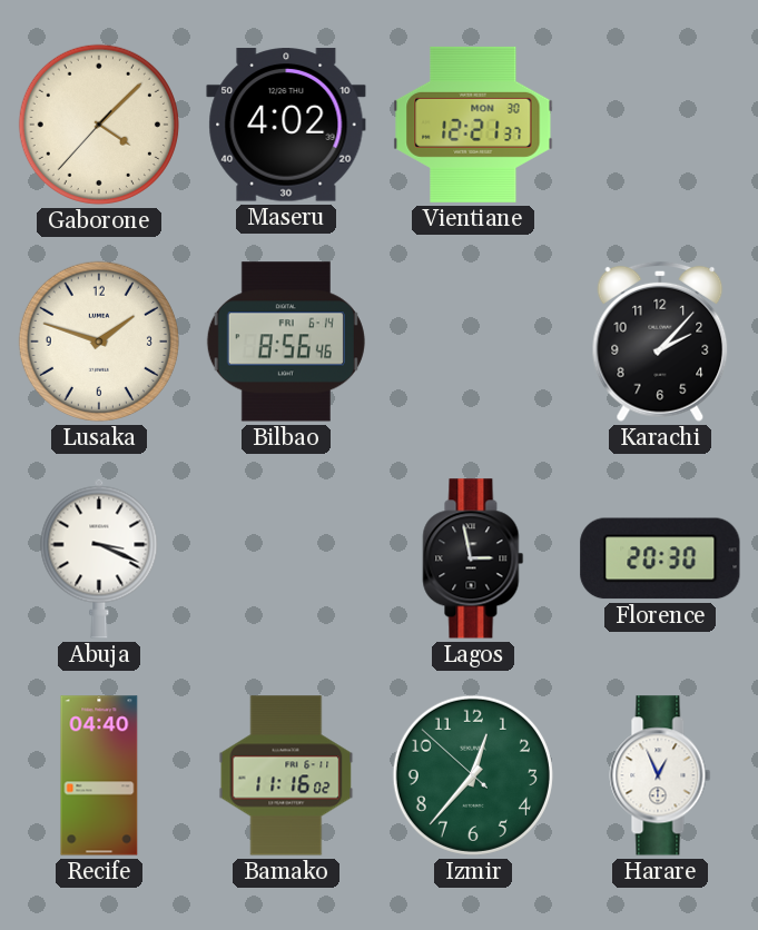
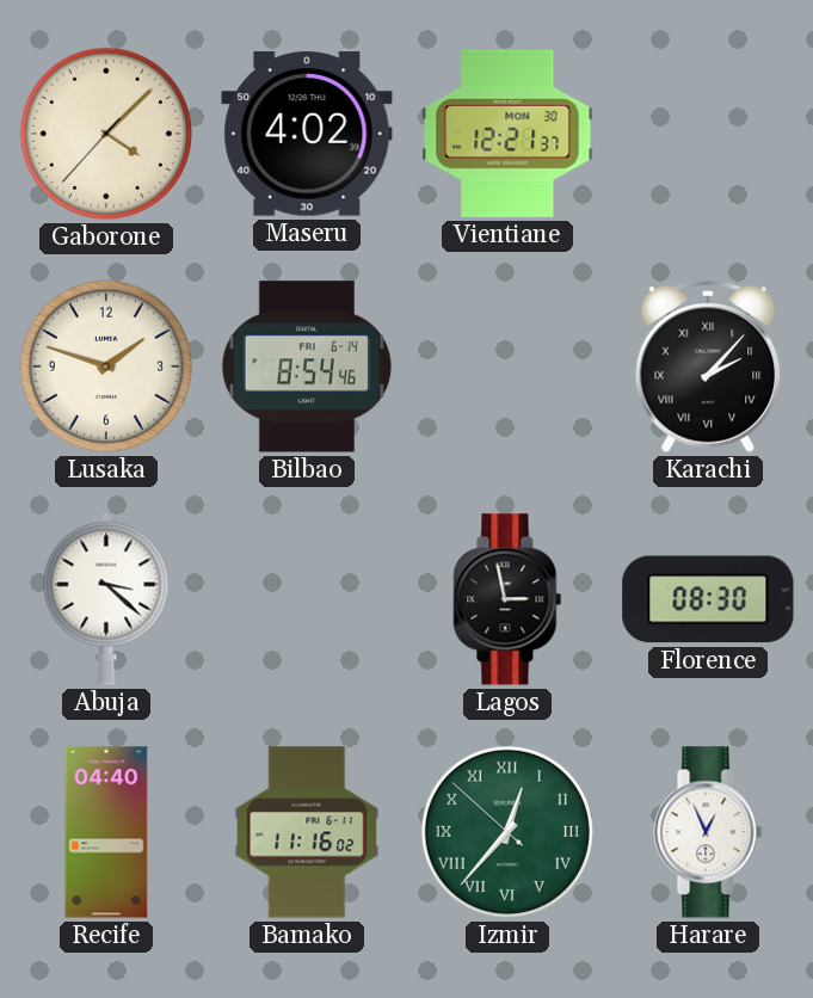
Bilbao: 8:56 -> 8:54 (307, 366)
Karachi numerals: Arabic -> Roman (708, 366)
Abuja: 3:19 -> 3:22 (106, 599)
Florence: 20:30 -> 08:30 (708, 599)
Izmir numerals: Arabic -> Roman (507, 832)
